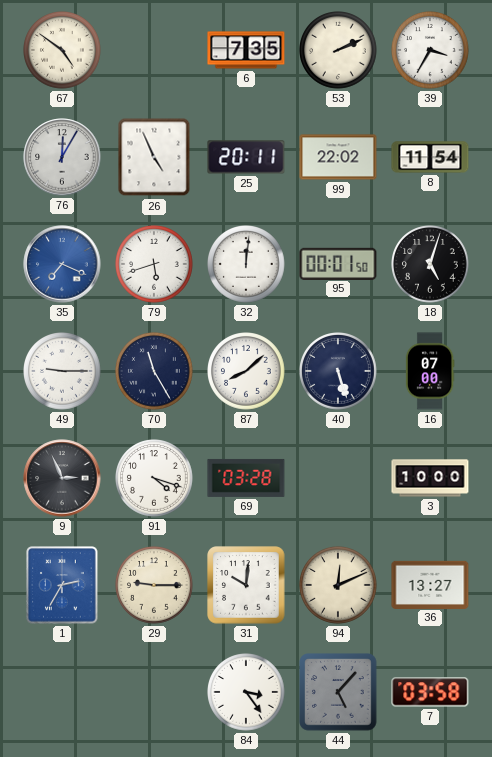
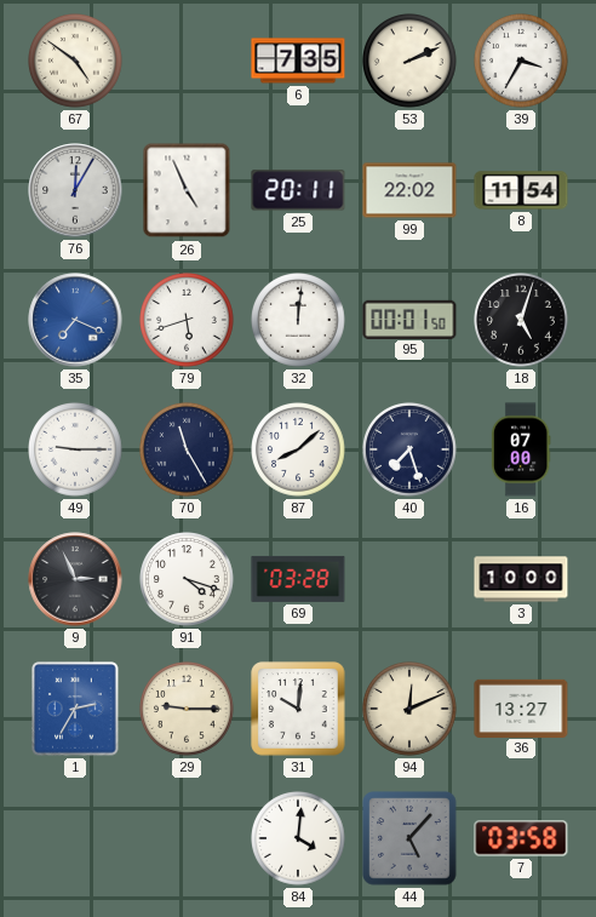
40: 5:27 -> 7:27 (411, 451)
84: 3:24 -> 4:01 (299, 839)
